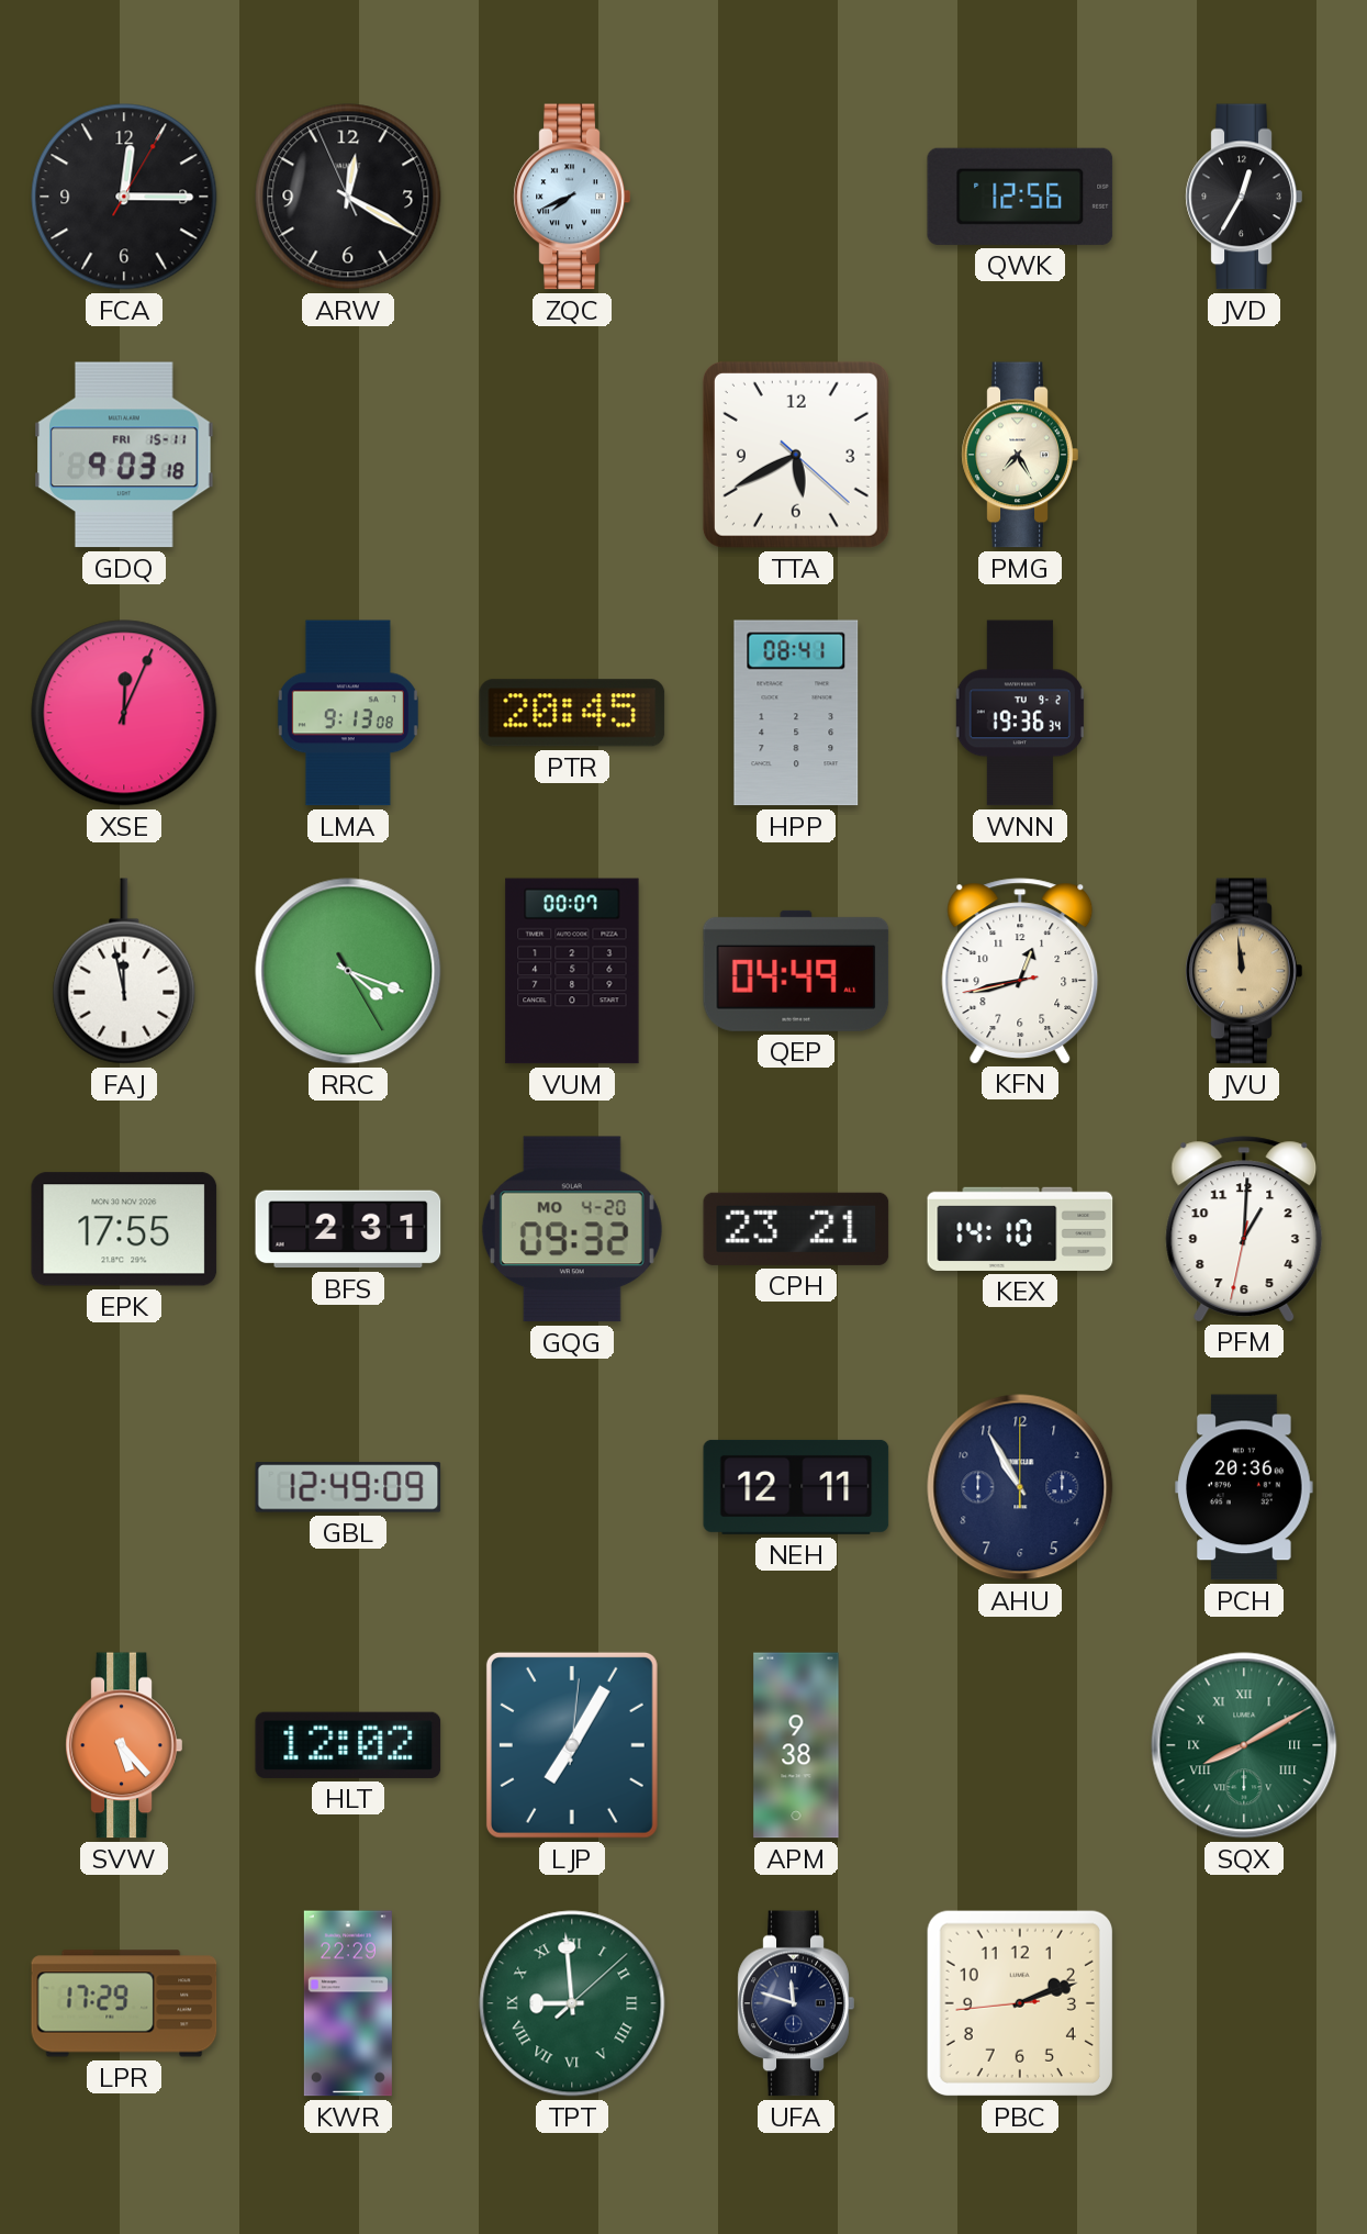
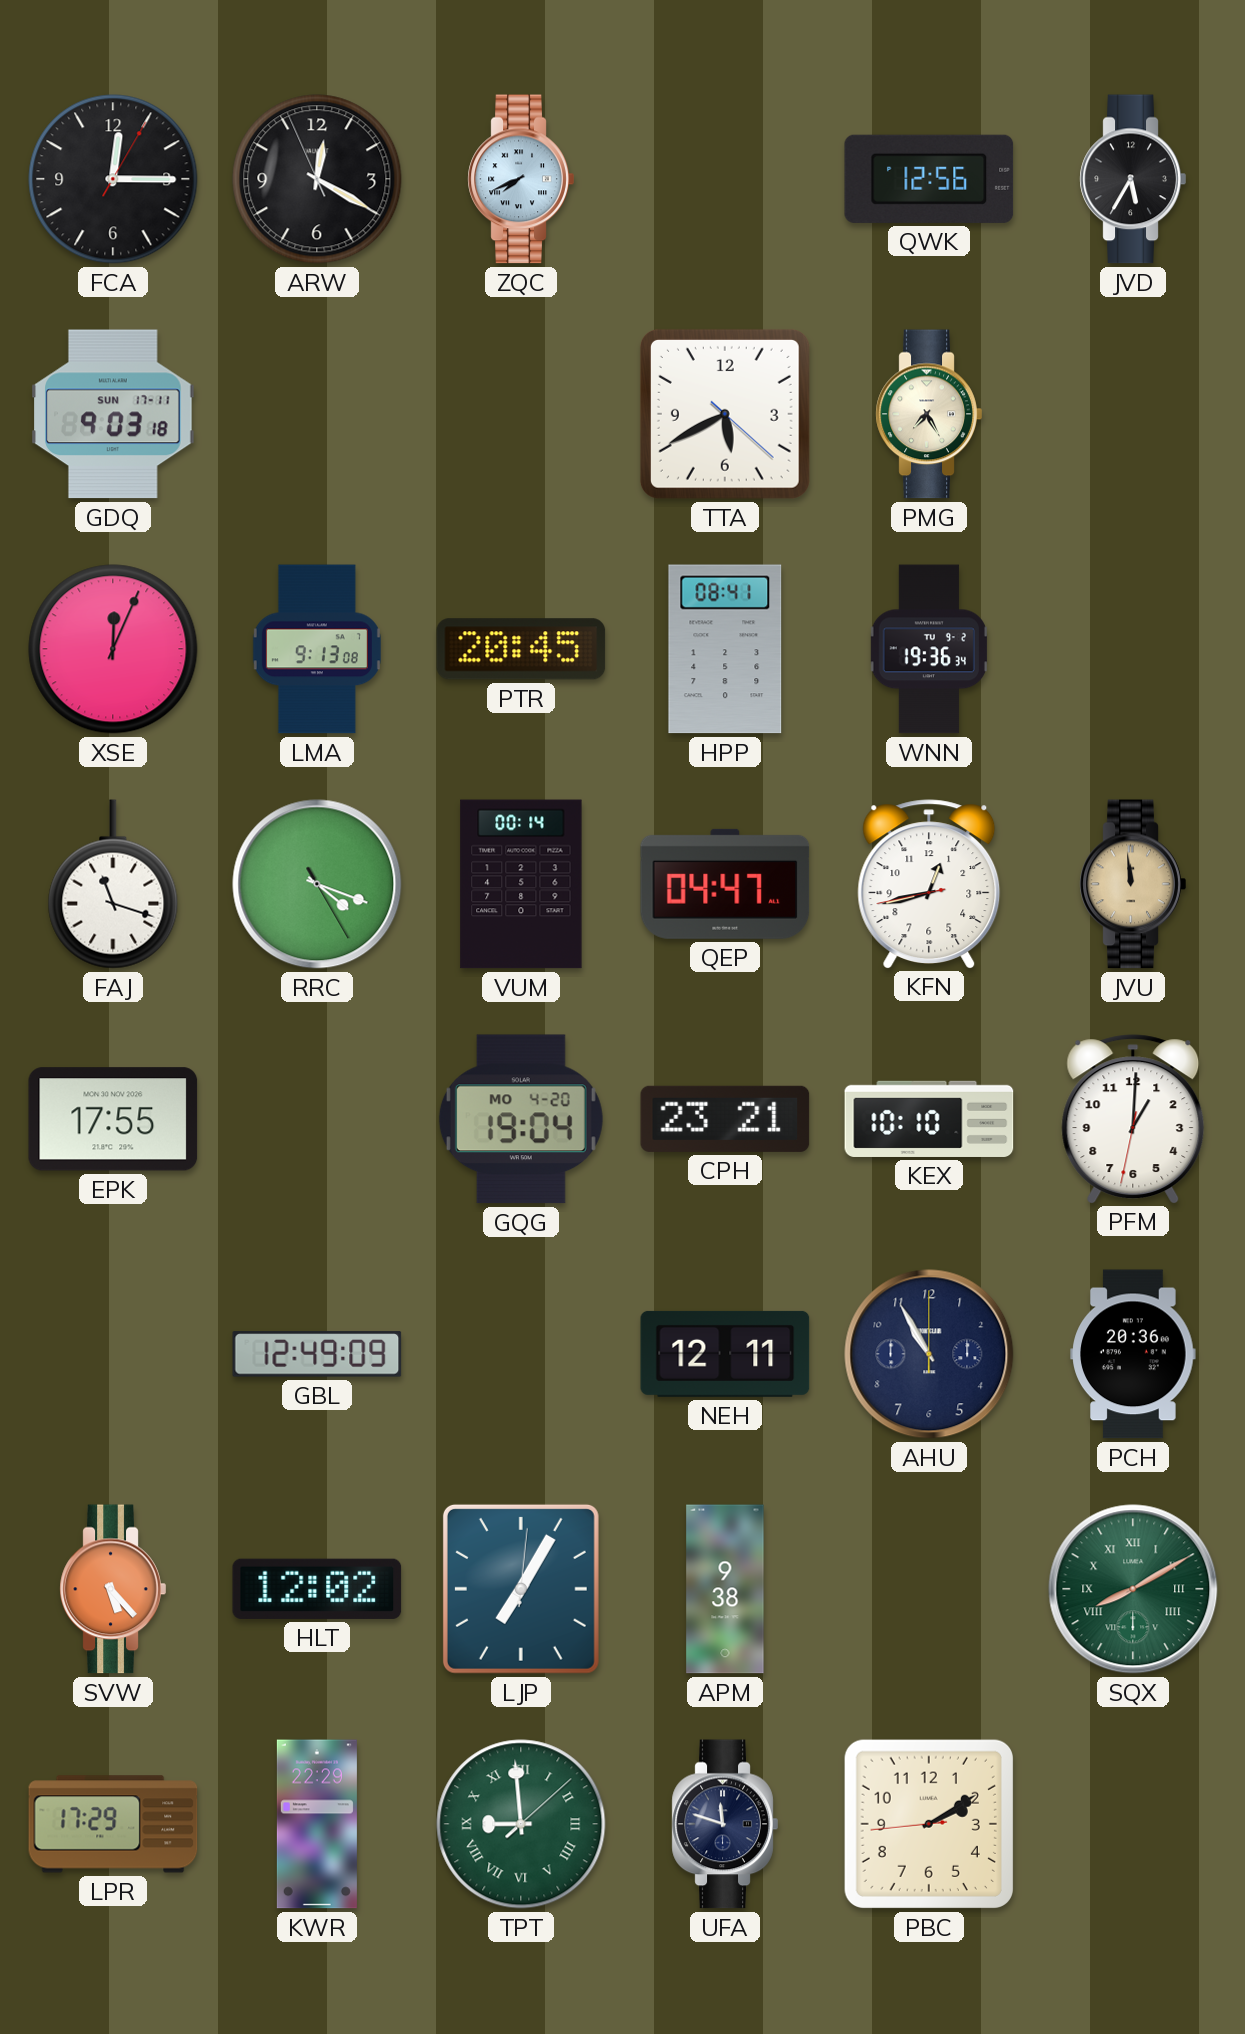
JVD: 12:35 -> 5:35 (1133, 179)
GDQ date: FRI 15-11 -> SUN 17-11 (113, 414)
FAJ: 11:58 -> 11:18 (113, 884)
VUM: 00:07 -> 00:14 (521, 884)
QEP: 04:49 -> 04:47 (725, 884)
BFS: 2:31 -> none (348, 1229)
GQG: 09:32 -> 19:04 (521, 1119)
KEX: 14:10 -> 10:10 (929, 1119)
PBC: 2:11 -> 2:09 (929, 1824)
